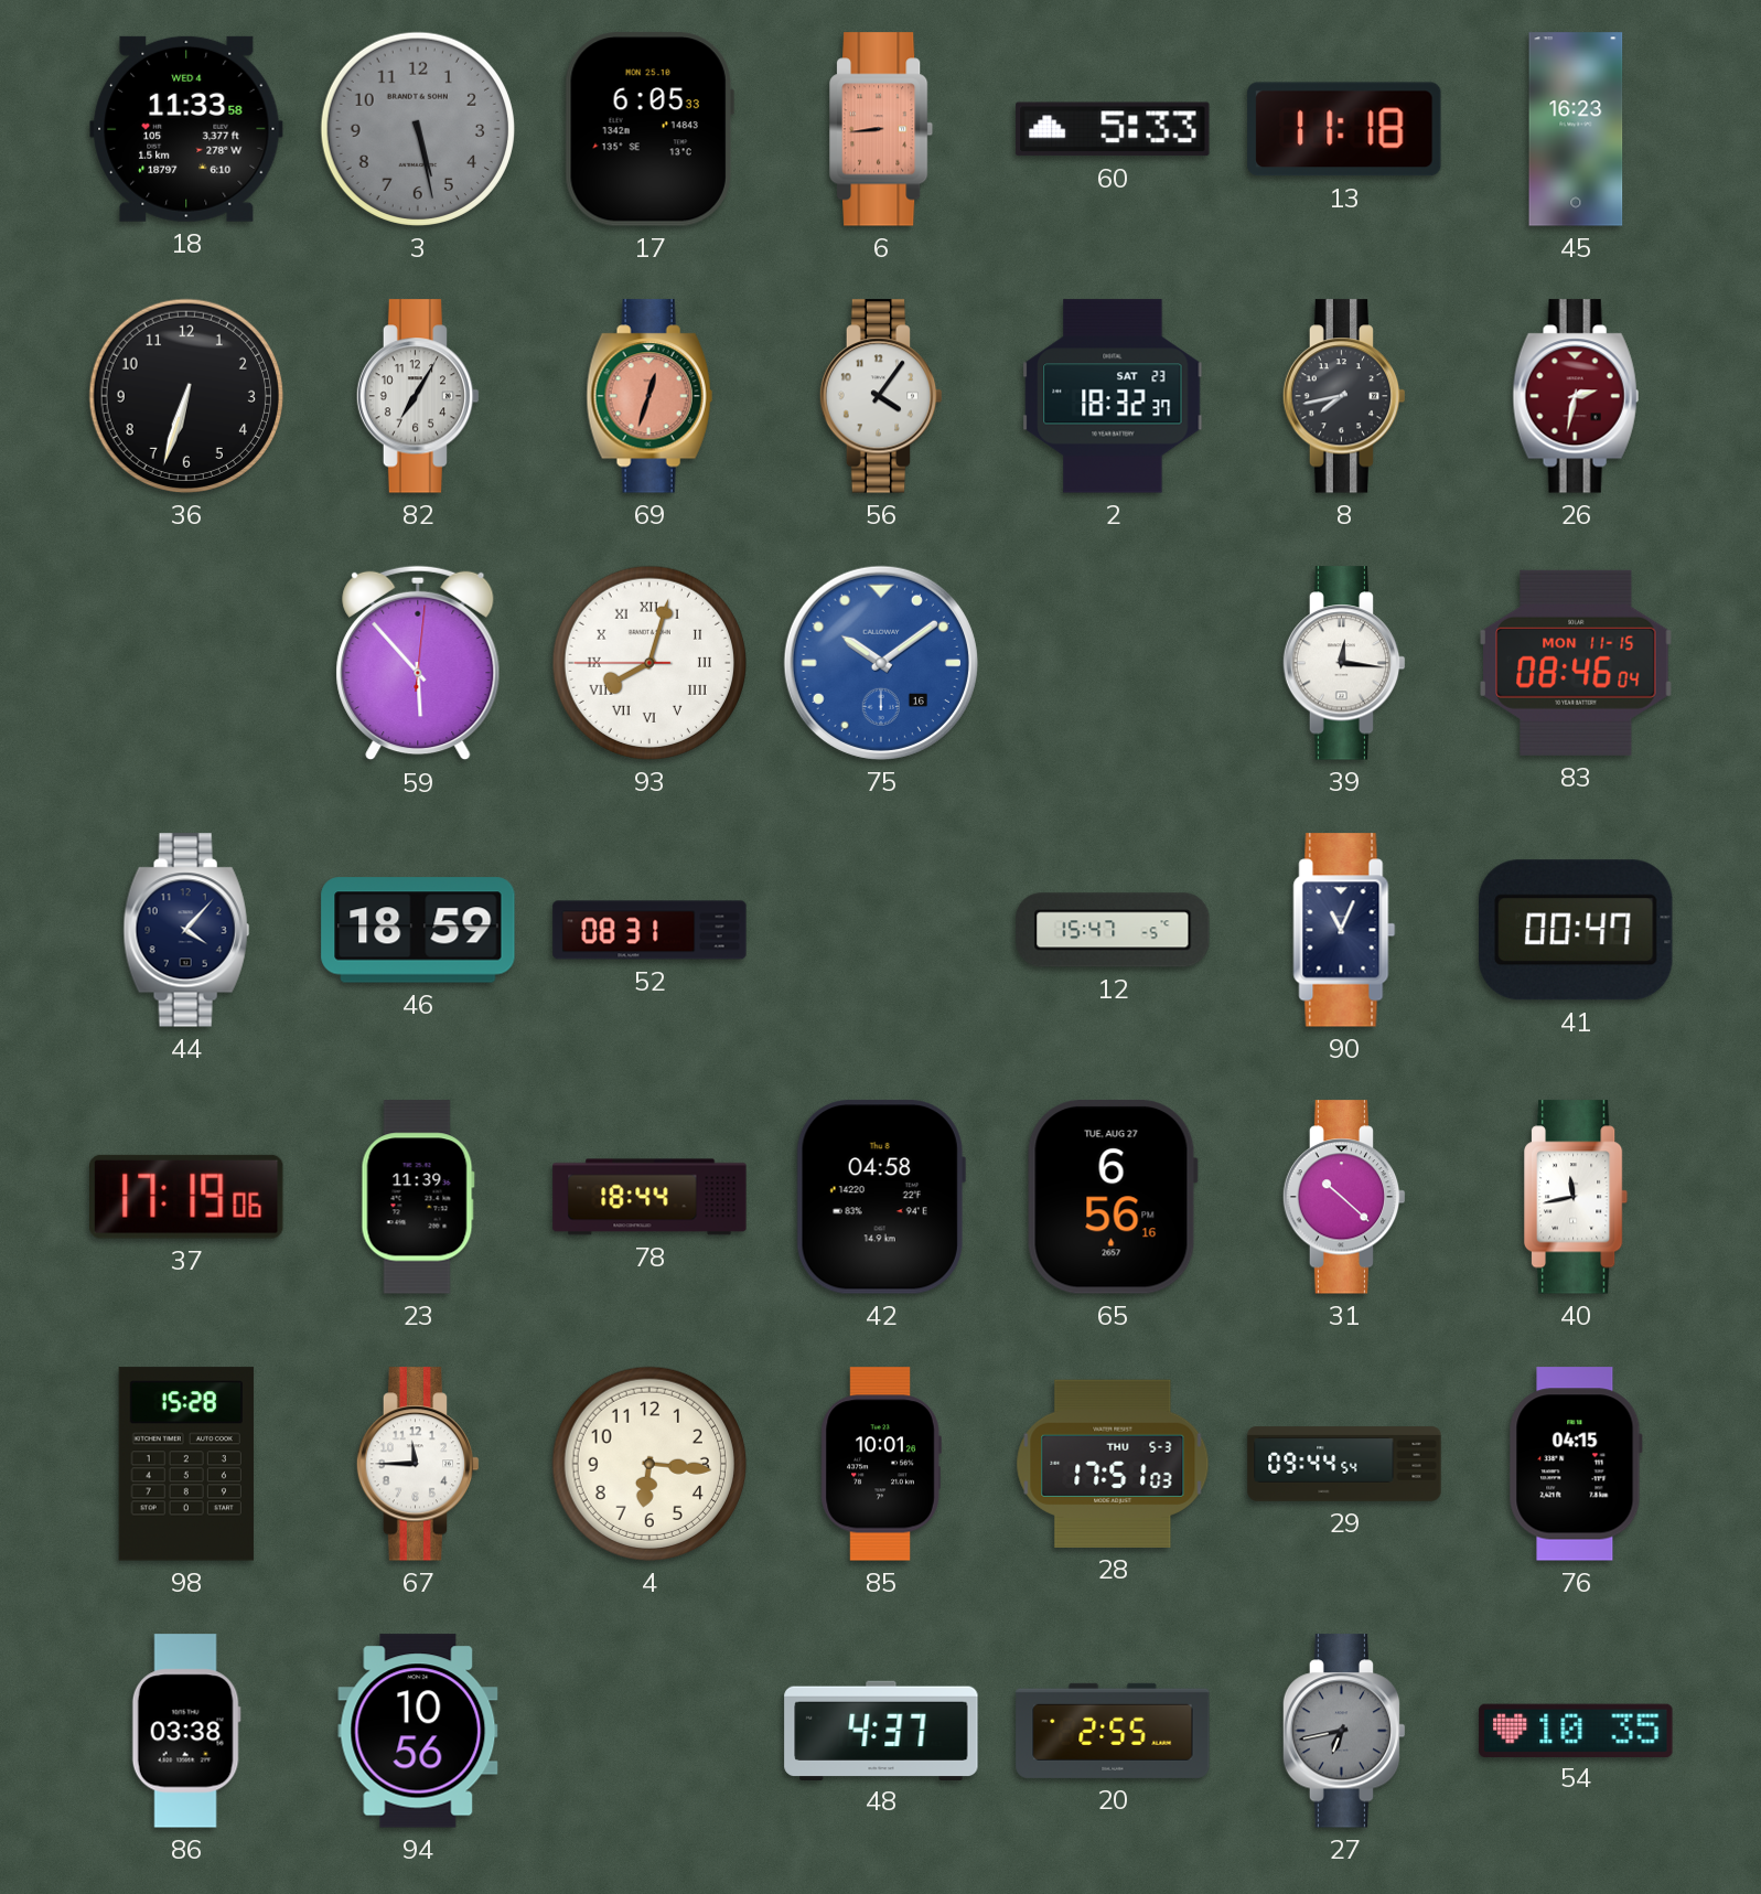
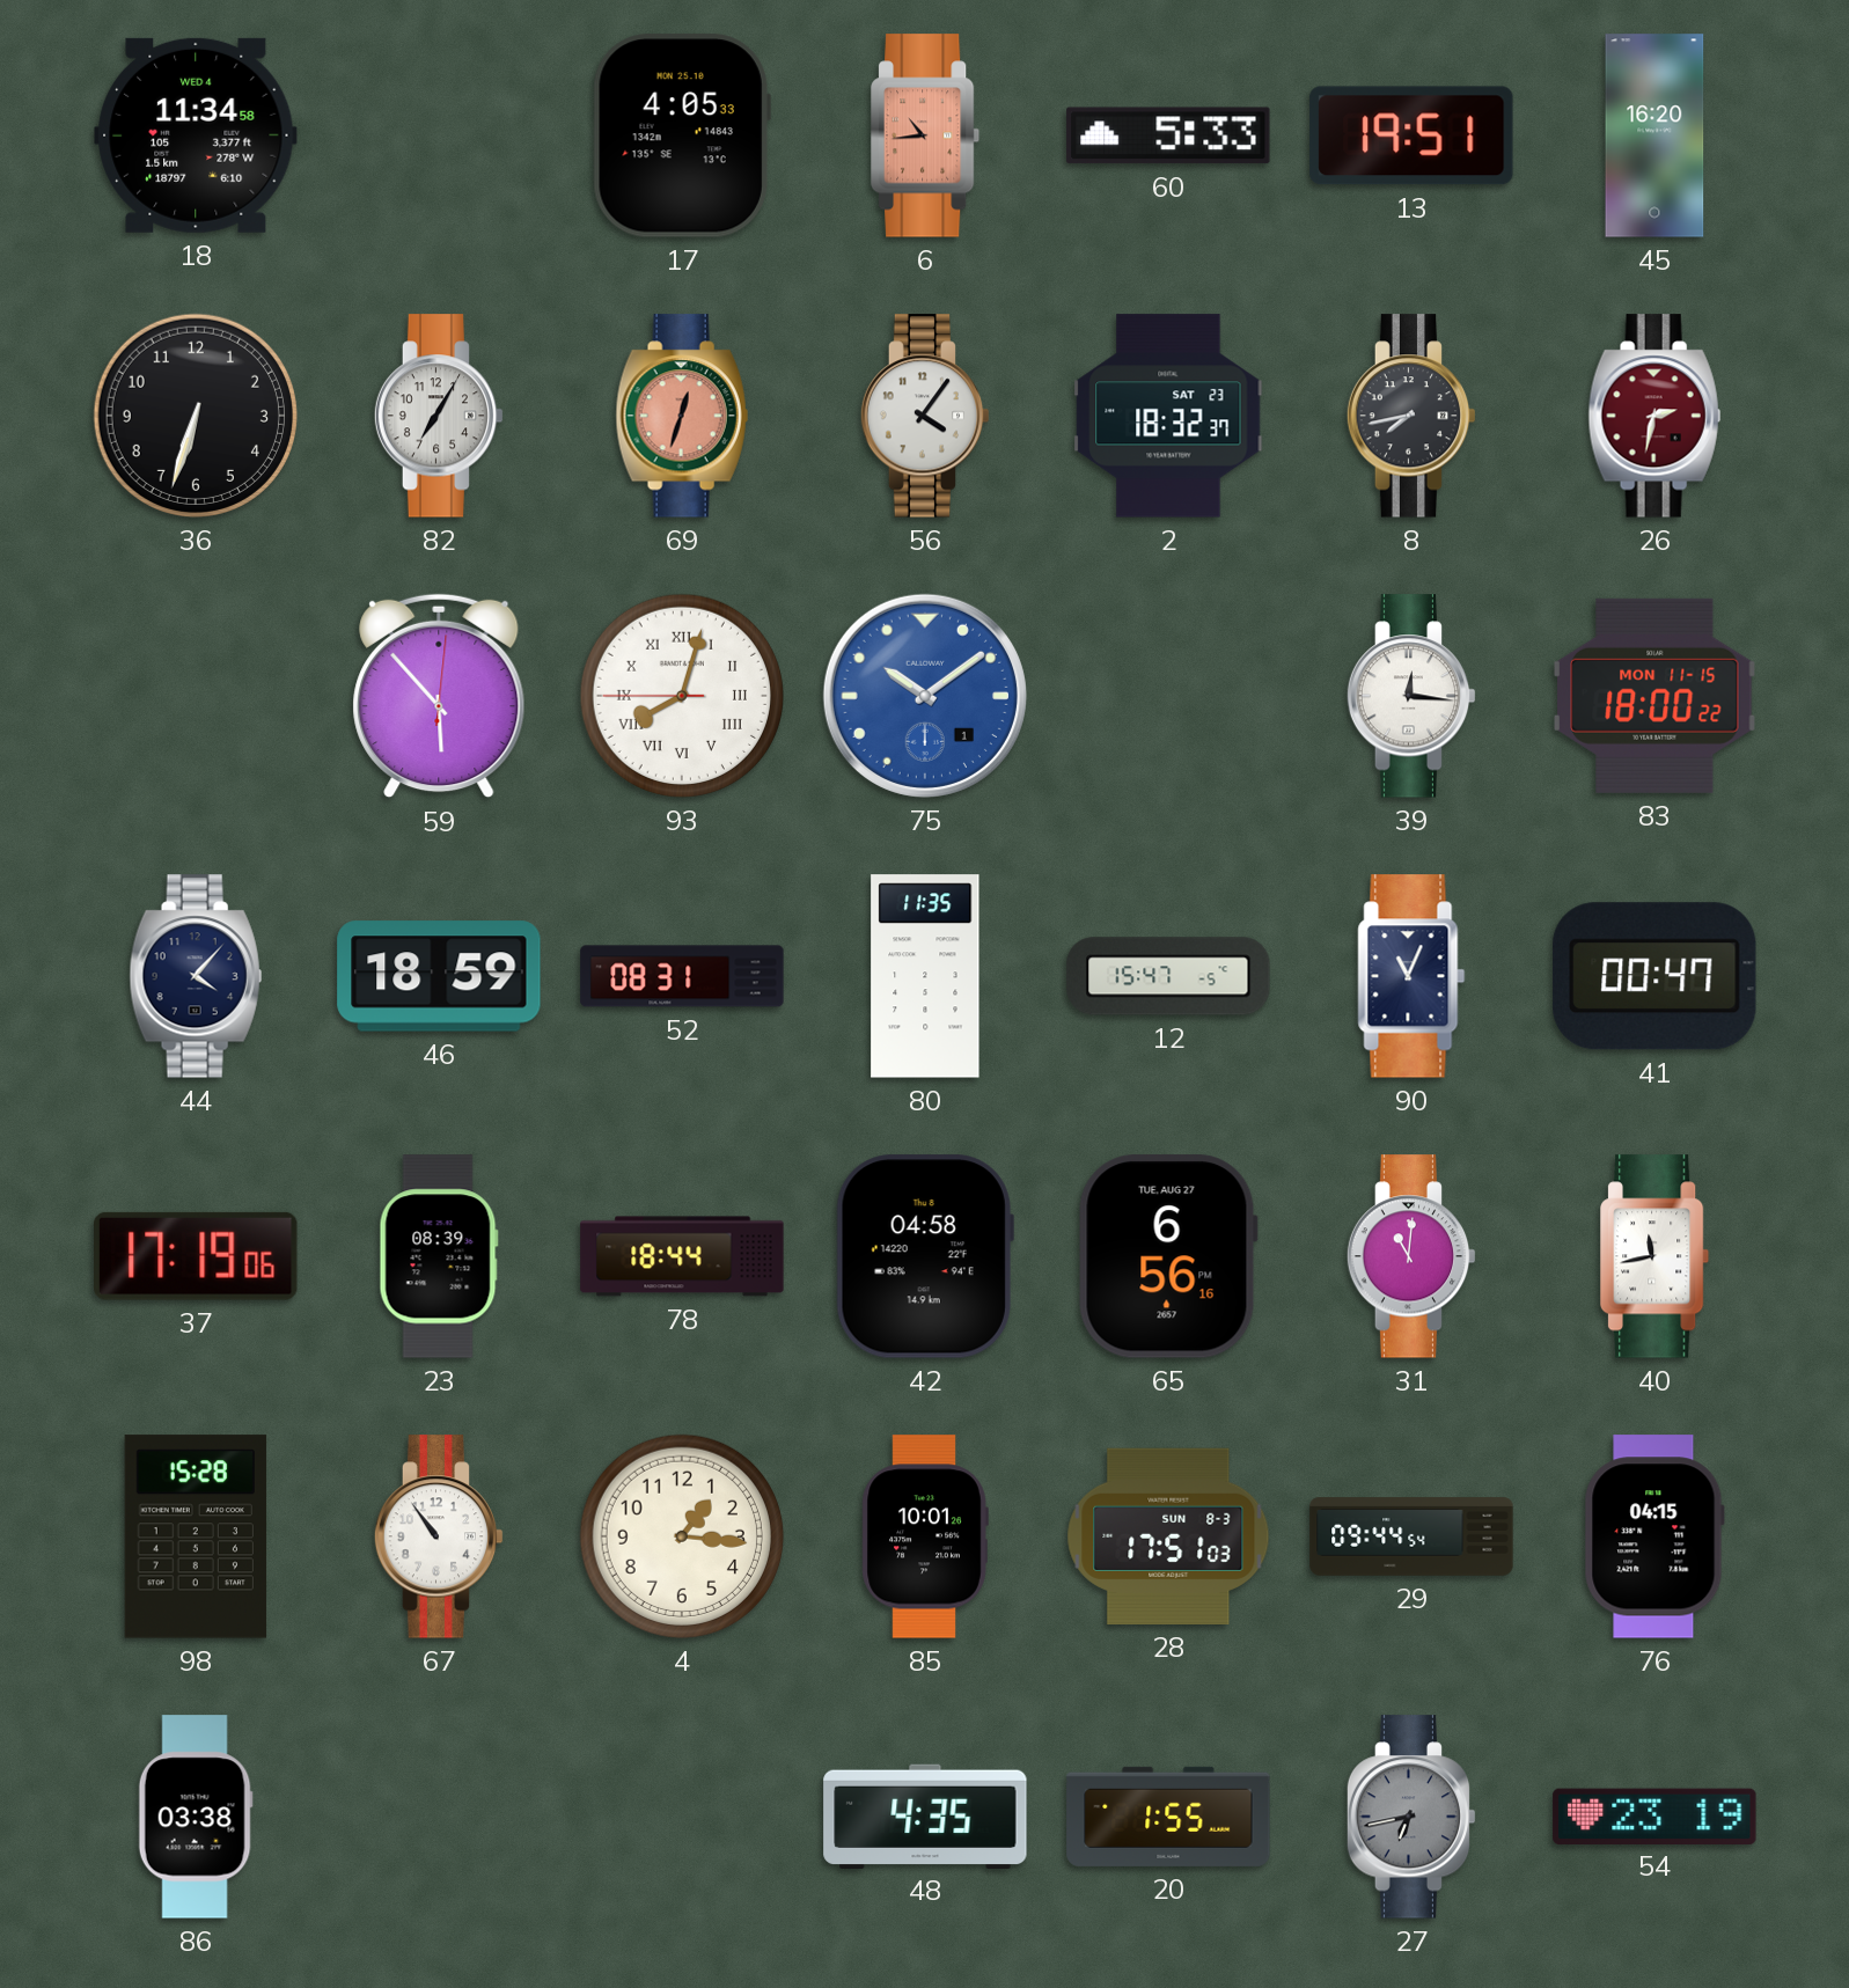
18: 11:33 -> 11:34 (196, 135)
3: 5:28 -> none (418, 129)
17: 6:05 -> 4:05 (682, 135)
6: 8:44 -> 10:44 (926, 135)
13: 11:18 -> 19:51 (1411, 135)
45: 16:23 -> 16:20 (1654, 135)
75 date: 16 -> 1 (925, 696)
83: 08:46 -> 18:00 (1654, 696)
80: none -> 11:35 (925, 976)
23: 11:39 -> 08:39 (439, 1256)
31: 10:22 -> 11:01 (1411, 1256)
67: 11:45 -> 10:54 (439, 1536)
4: 6:16 -> 1:16 (682, 1536)
28 date: THU 5-3 -> SUN 8-3 (1168, 1536)
94: 10:56 -> none (418, 1731)
48: 4:37 -> 4:35 (925, 1815)
20: 2:55 -> 1:55 (1168, 1817)
54: 10:35 -> 23:19 (1654, 1815)
